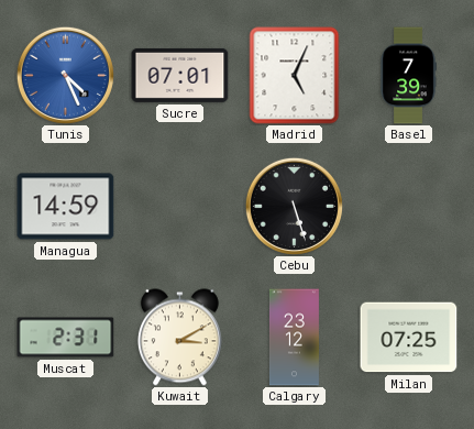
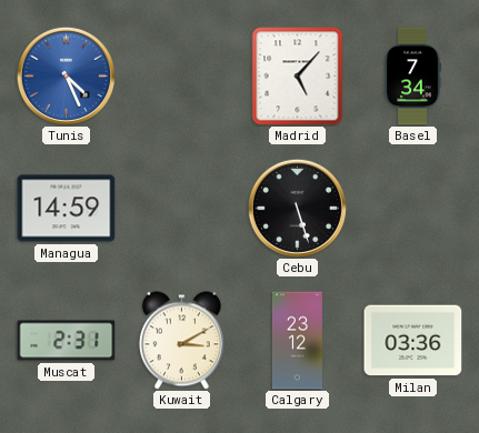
Sucre: 07:01 -> none (180, 75)
Madrid: 5:04 -> 5:07 (298, 77)
Basel: 7:39 -> 7:34 (412, 77)
Milan: 07:25 -> 03:36 (413, 341)
